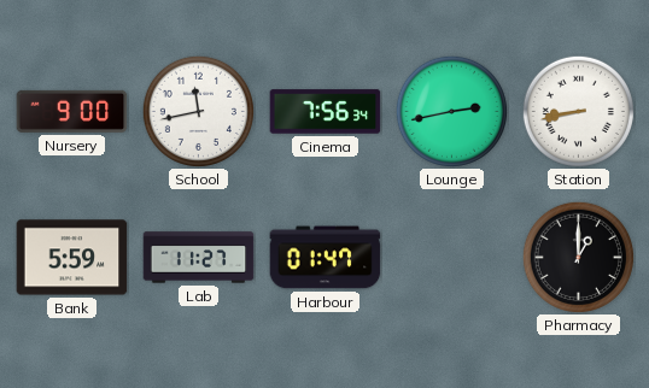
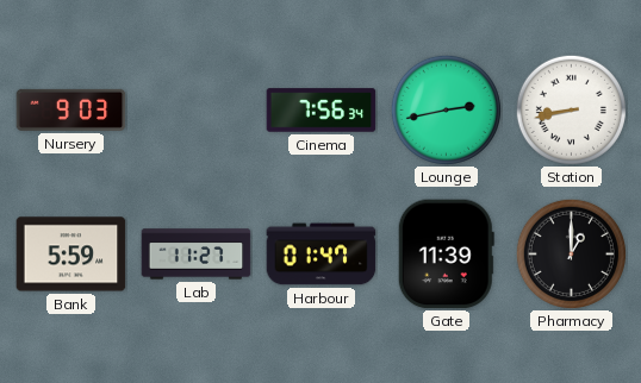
Nursery: 9:00 -> 9:03 (71, 109)
School: 11:43 -> none (198, 111)
Gate: none -> 11:39 (446, 255)
